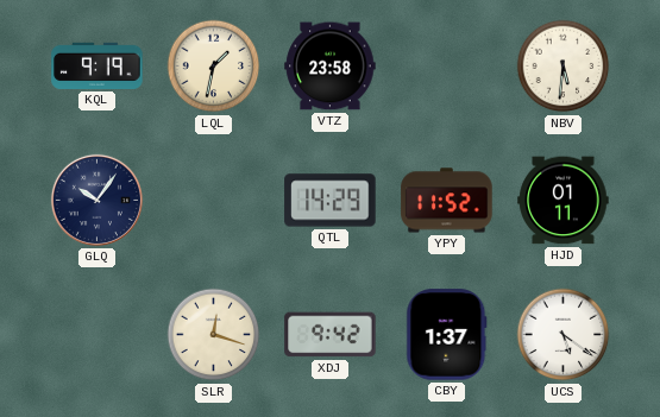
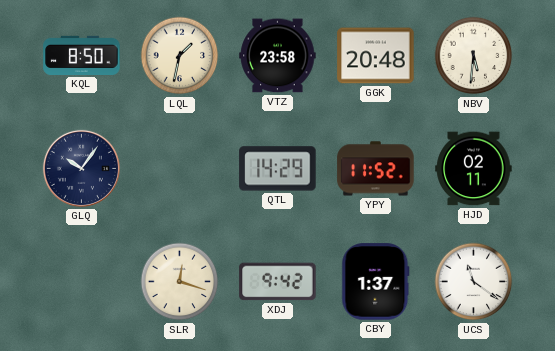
KQL: 9:19 -> 8:50 (82, 55)
GGK: none -> 20:48 (376, 56)
HJD: 01:11 -> 02:11 (474, 169)
UCS: 5:21 -> 11:21 (474, 282)
